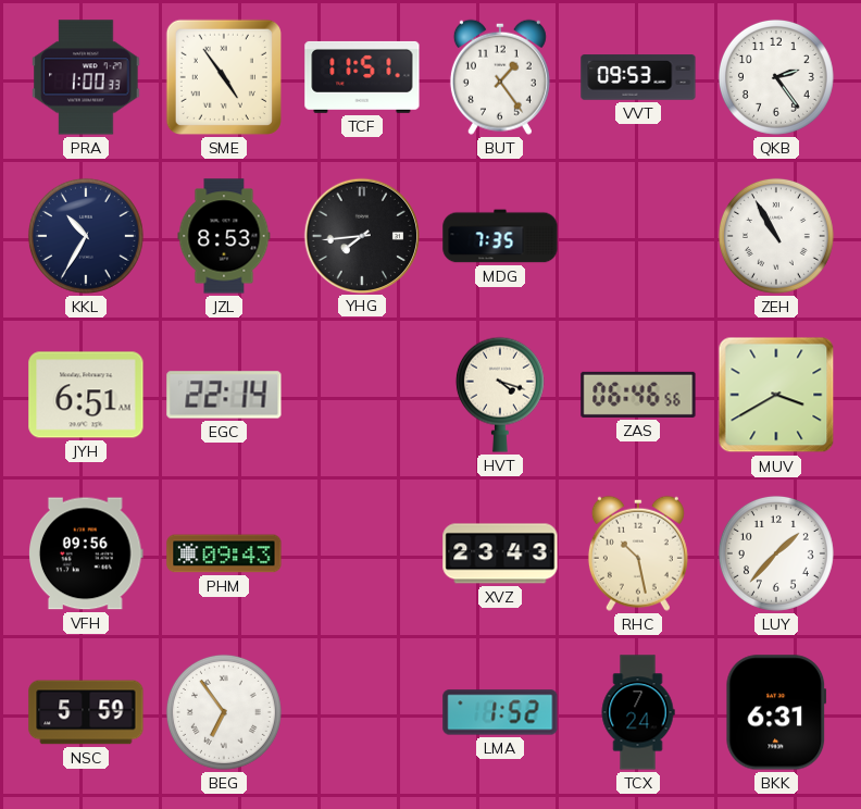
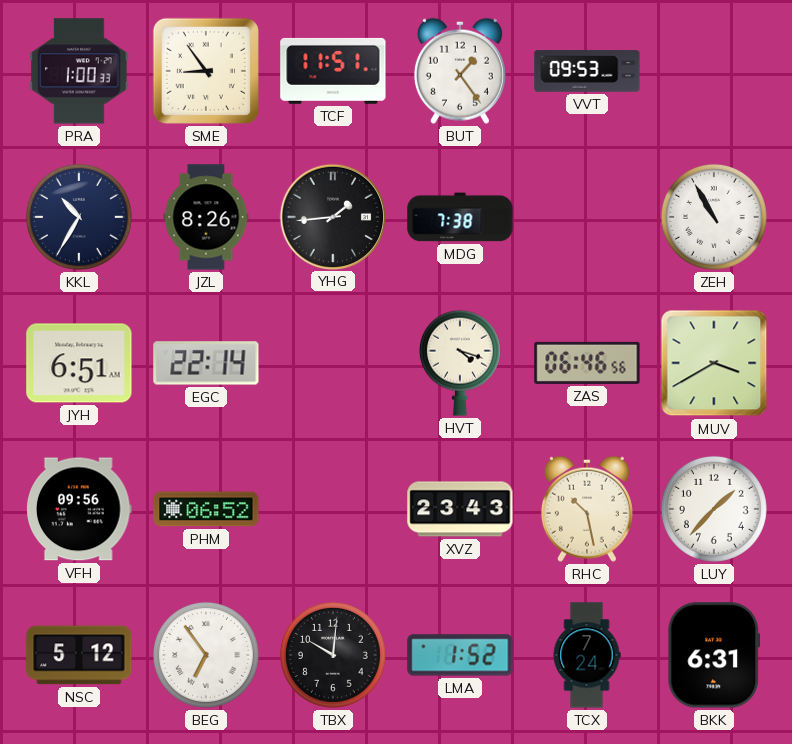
SME: 4:54 -> 8:54 (206, 71)
QKB: 2:24 -> none (776, 77)
JZL: 8:53 -> 8:26 (206, 217)
YHG: 7:44 -> 1:44 (332, 216)
MDG: 7:35 -> 7:38 (460, 217)
PHM: 09:43 -> 06:52 (206, 509)
NSC: 5:59 -> 5:12 (79, 655)
TBX: none -> 10:01 (333, 655)
